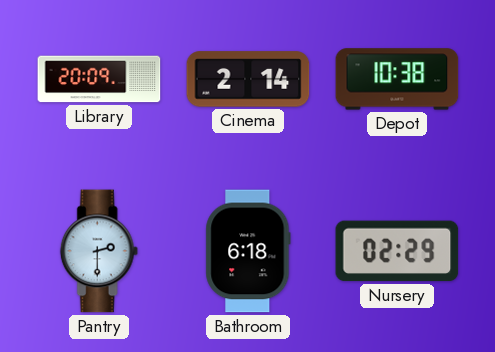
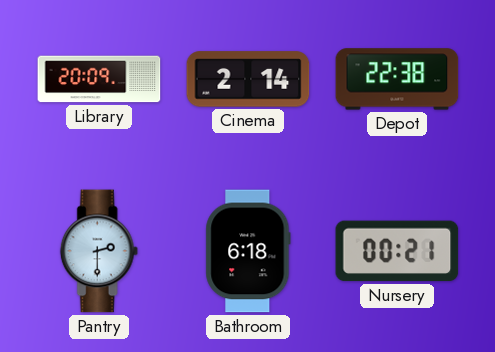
Depot: 10:38 -> 22:38 (397, 79)
Nursery: 02:29 -> 00:21 (397, 251)
